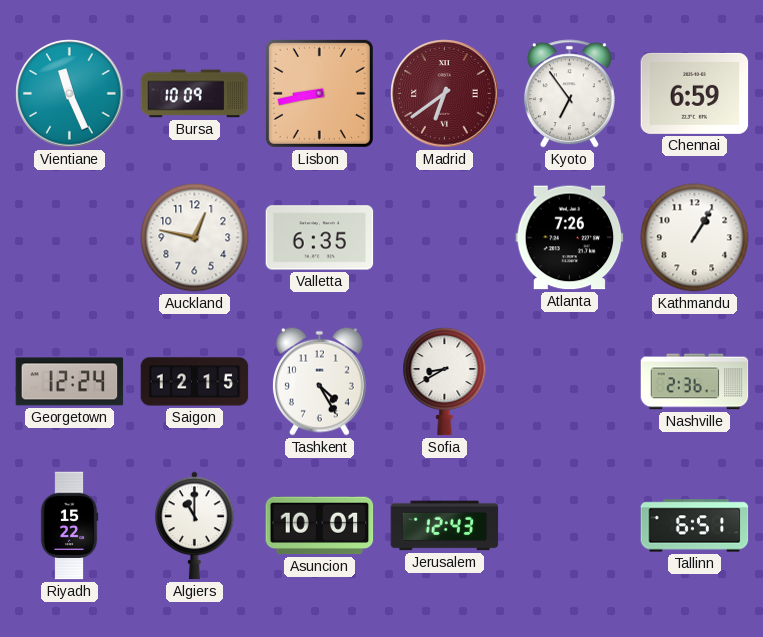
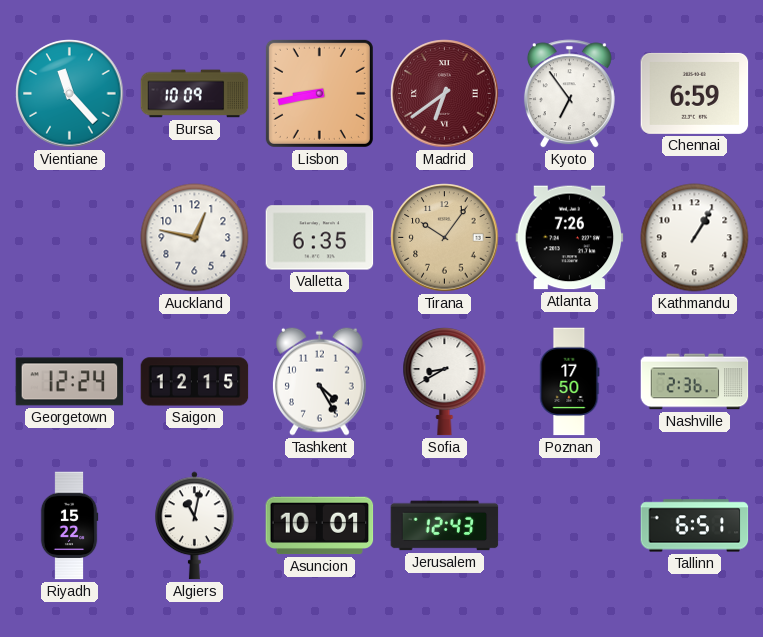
Vientiane: 11:26 -> 11:23 (70, 94)
Tirana: none -> 10:06 (445, 238)
Poznan: none -> 17:50 (570, 382)
Algiers: 11:00 -> 11:02 (195, 526)
